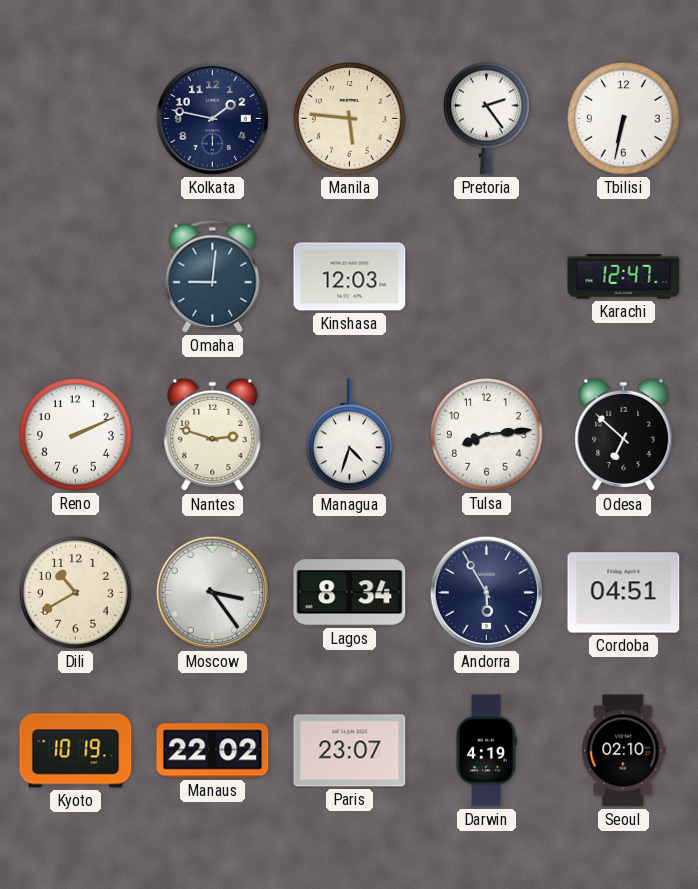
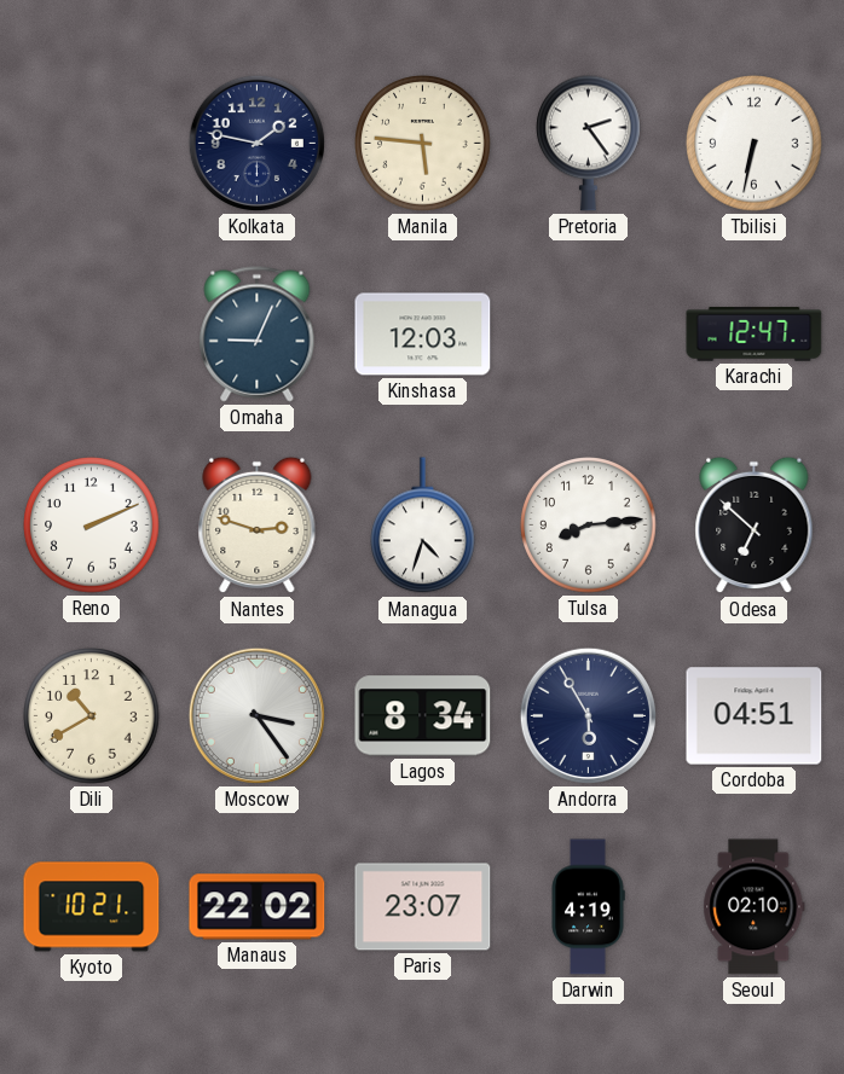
Omaha: 9:01 -> 9:04 (258, 335)
Kyoto: 10:19 -> 10:21 (92, 907)
